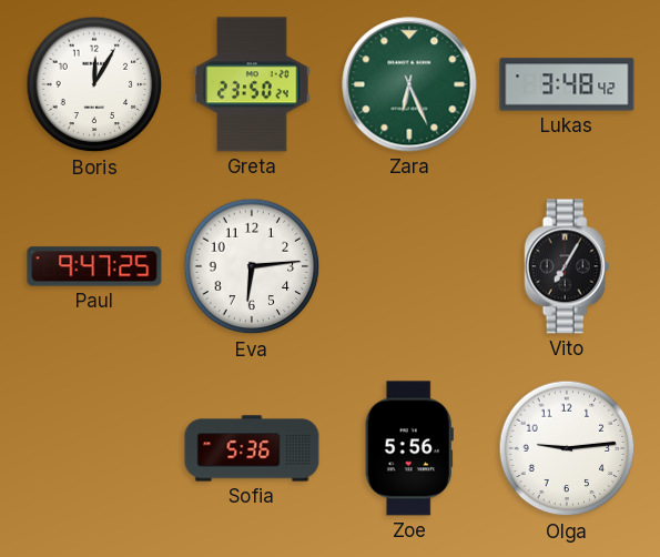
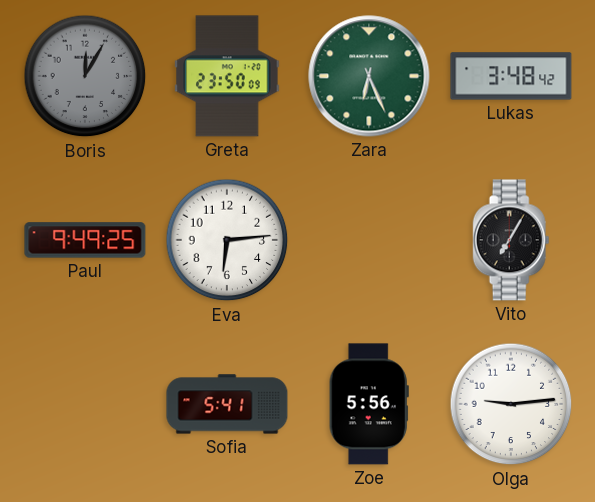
Boris dial: white -> grey (85, 76)
Greta: 23:50:24 -> 23:50:09 (227, 76)
Paul: 9:47 -> 9:49 (85, 240)
Sofia: 5:36 -> 5:41 (227, 404)
